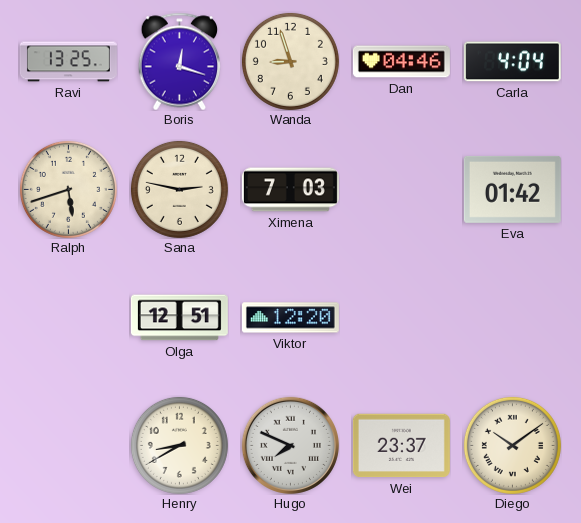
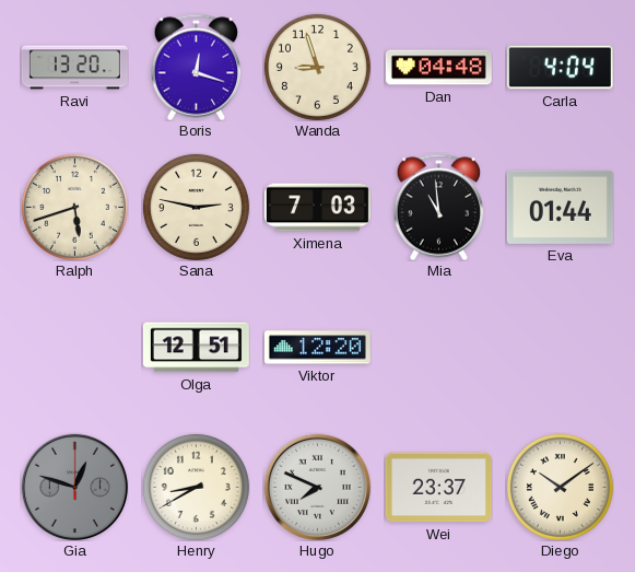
Ravi: 13:25 -> 13:20 (74, 68)
Dan: 04:46 -> 04:48 (438, 68)
Mia: none -> 10:59 (439, 207)
Eva: 01:42 -> 01:44 (560, 207)
Gia: none -> 12:48 (74, 487)
